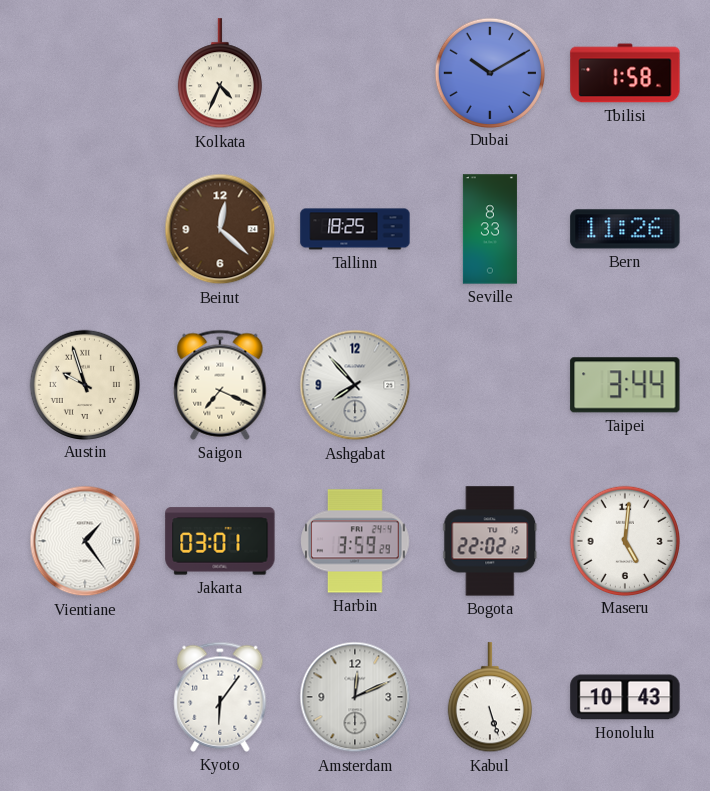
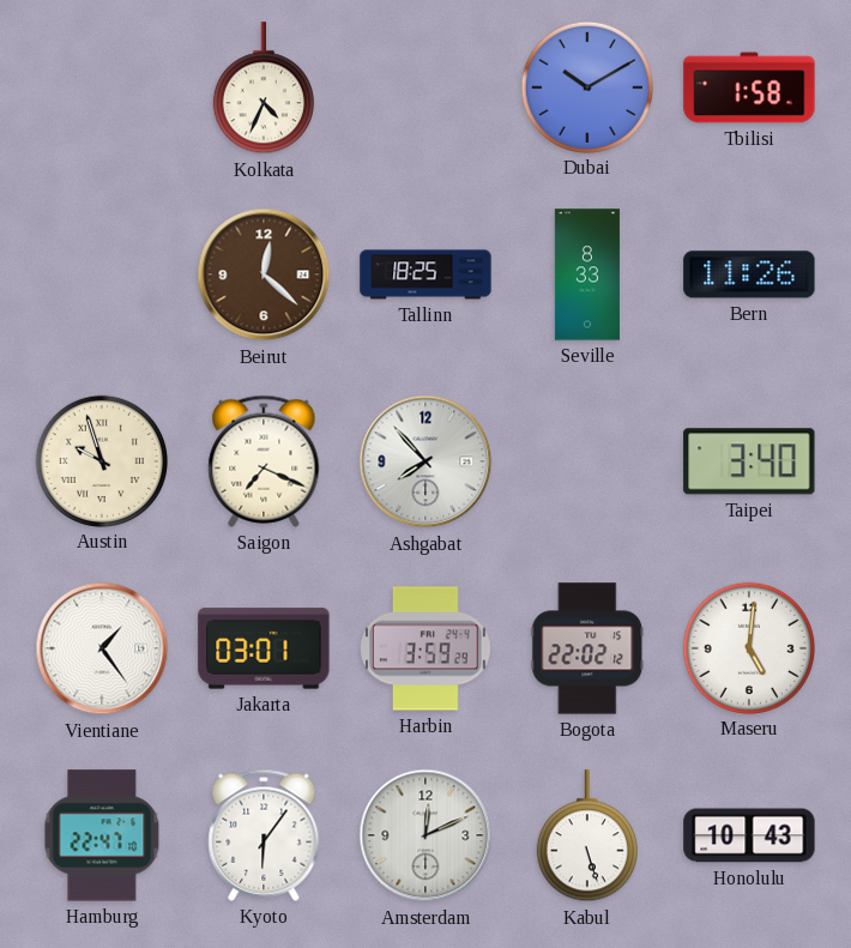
Taipei: 3:44 -> 3:40 (749, 461)
Hamburg: none -> 22:47 (102, 835)
